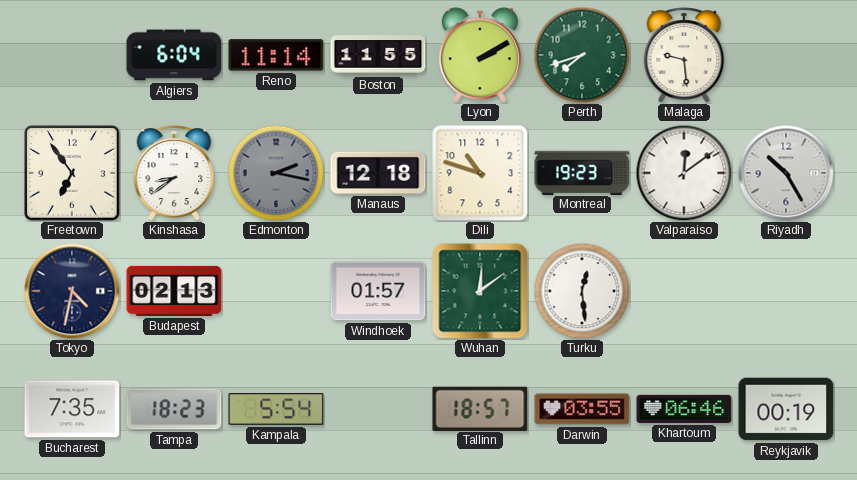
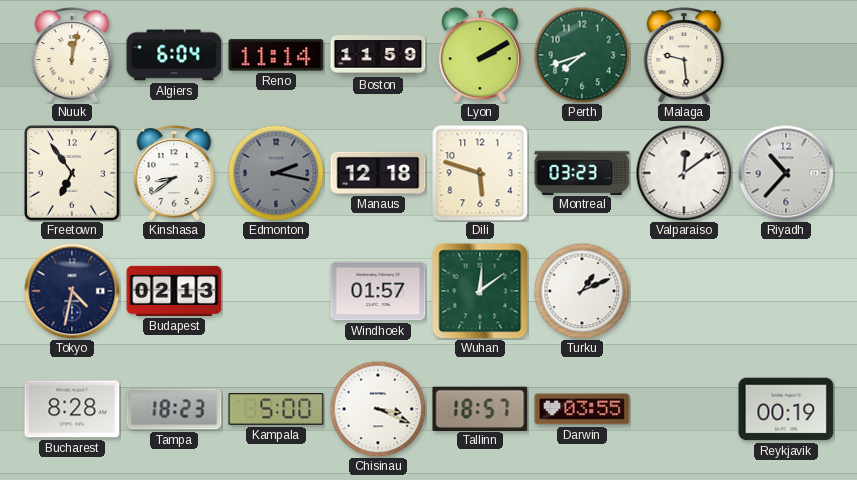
Nuuk: none -> 12:02 (72, 55)
Boston: 11:55 -> 11:59 (378, 55)
Dili: 10:48 -> 5:48 (480, 173)
Montreal: 19:23 -> 03:23 (582, 172)
Riyadh: 10:25 -> 10:37 (786, 173)
Turku: 12:29 -> 1:11 (582, 291)
Bucharest: 7:35 -> 8:28 (72, 409)
Kampala: 5:54 -> 5:00 (276, 409)
Chisinau: none -> 3:19 (378, 409)
Khartoum: 06:46 -> none (684, 409)
